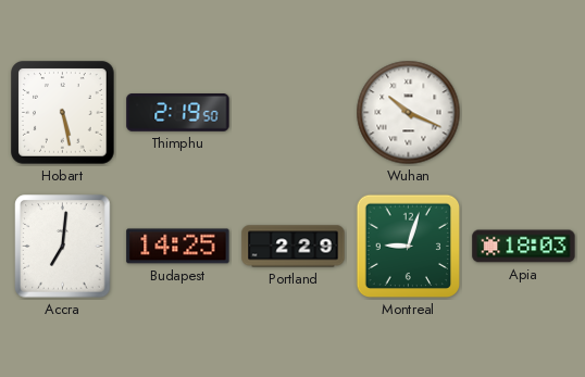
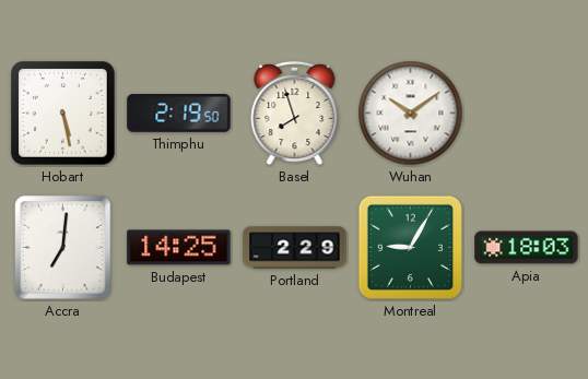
Basel: none -> 7:57 (295, 114)
Wuhan: 10:19 -> 10:09 (411, 114)
Montreal: 9:03 -> 9:05 (411, 248)
